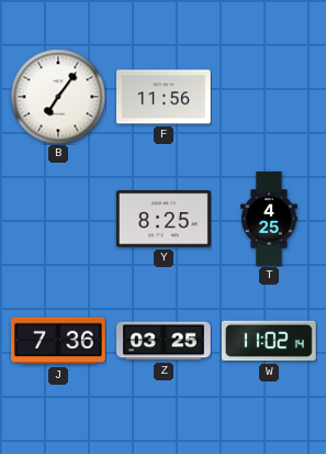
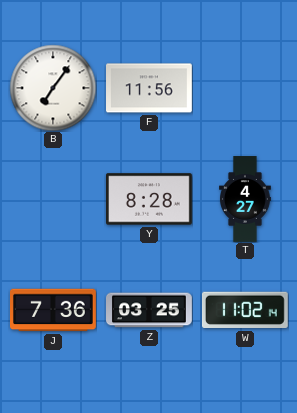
Y: 8:25 -> 8:28 (149, 199)
T: 4:25 -> 4:27 (246, 199)
